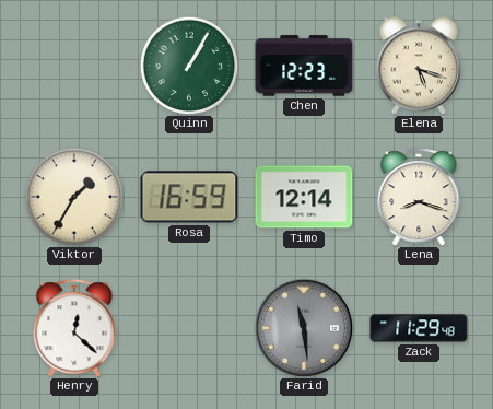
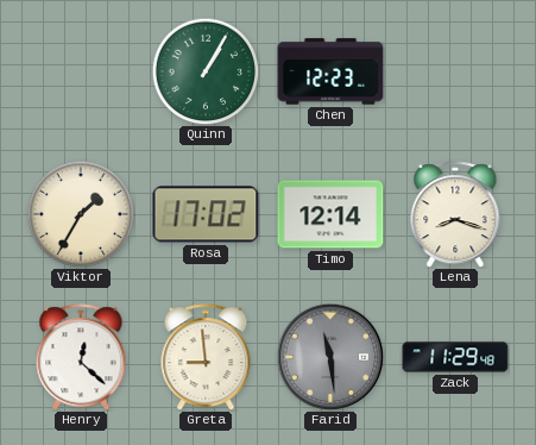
Elena: 5:18 -> none (419, 66)
Rosa: 16:59 -> 17:02 (206, 214)
Greta: none -> 8:59 (206, 357)
